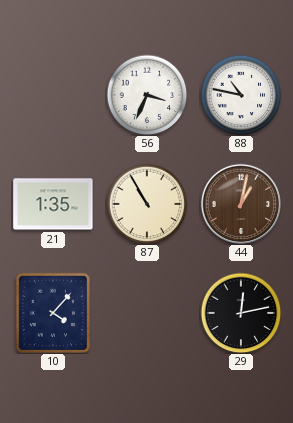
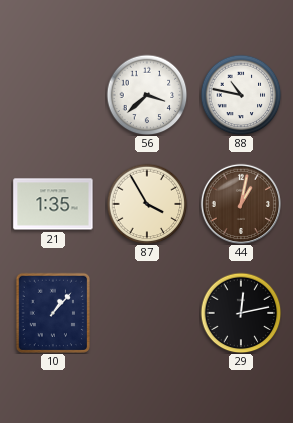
56: 3:34 -> 3:38 (147, 95)
87: 10:55 -> 3:55 (147, 204)
10: 4:07 -> 1:07 (52, 312)
